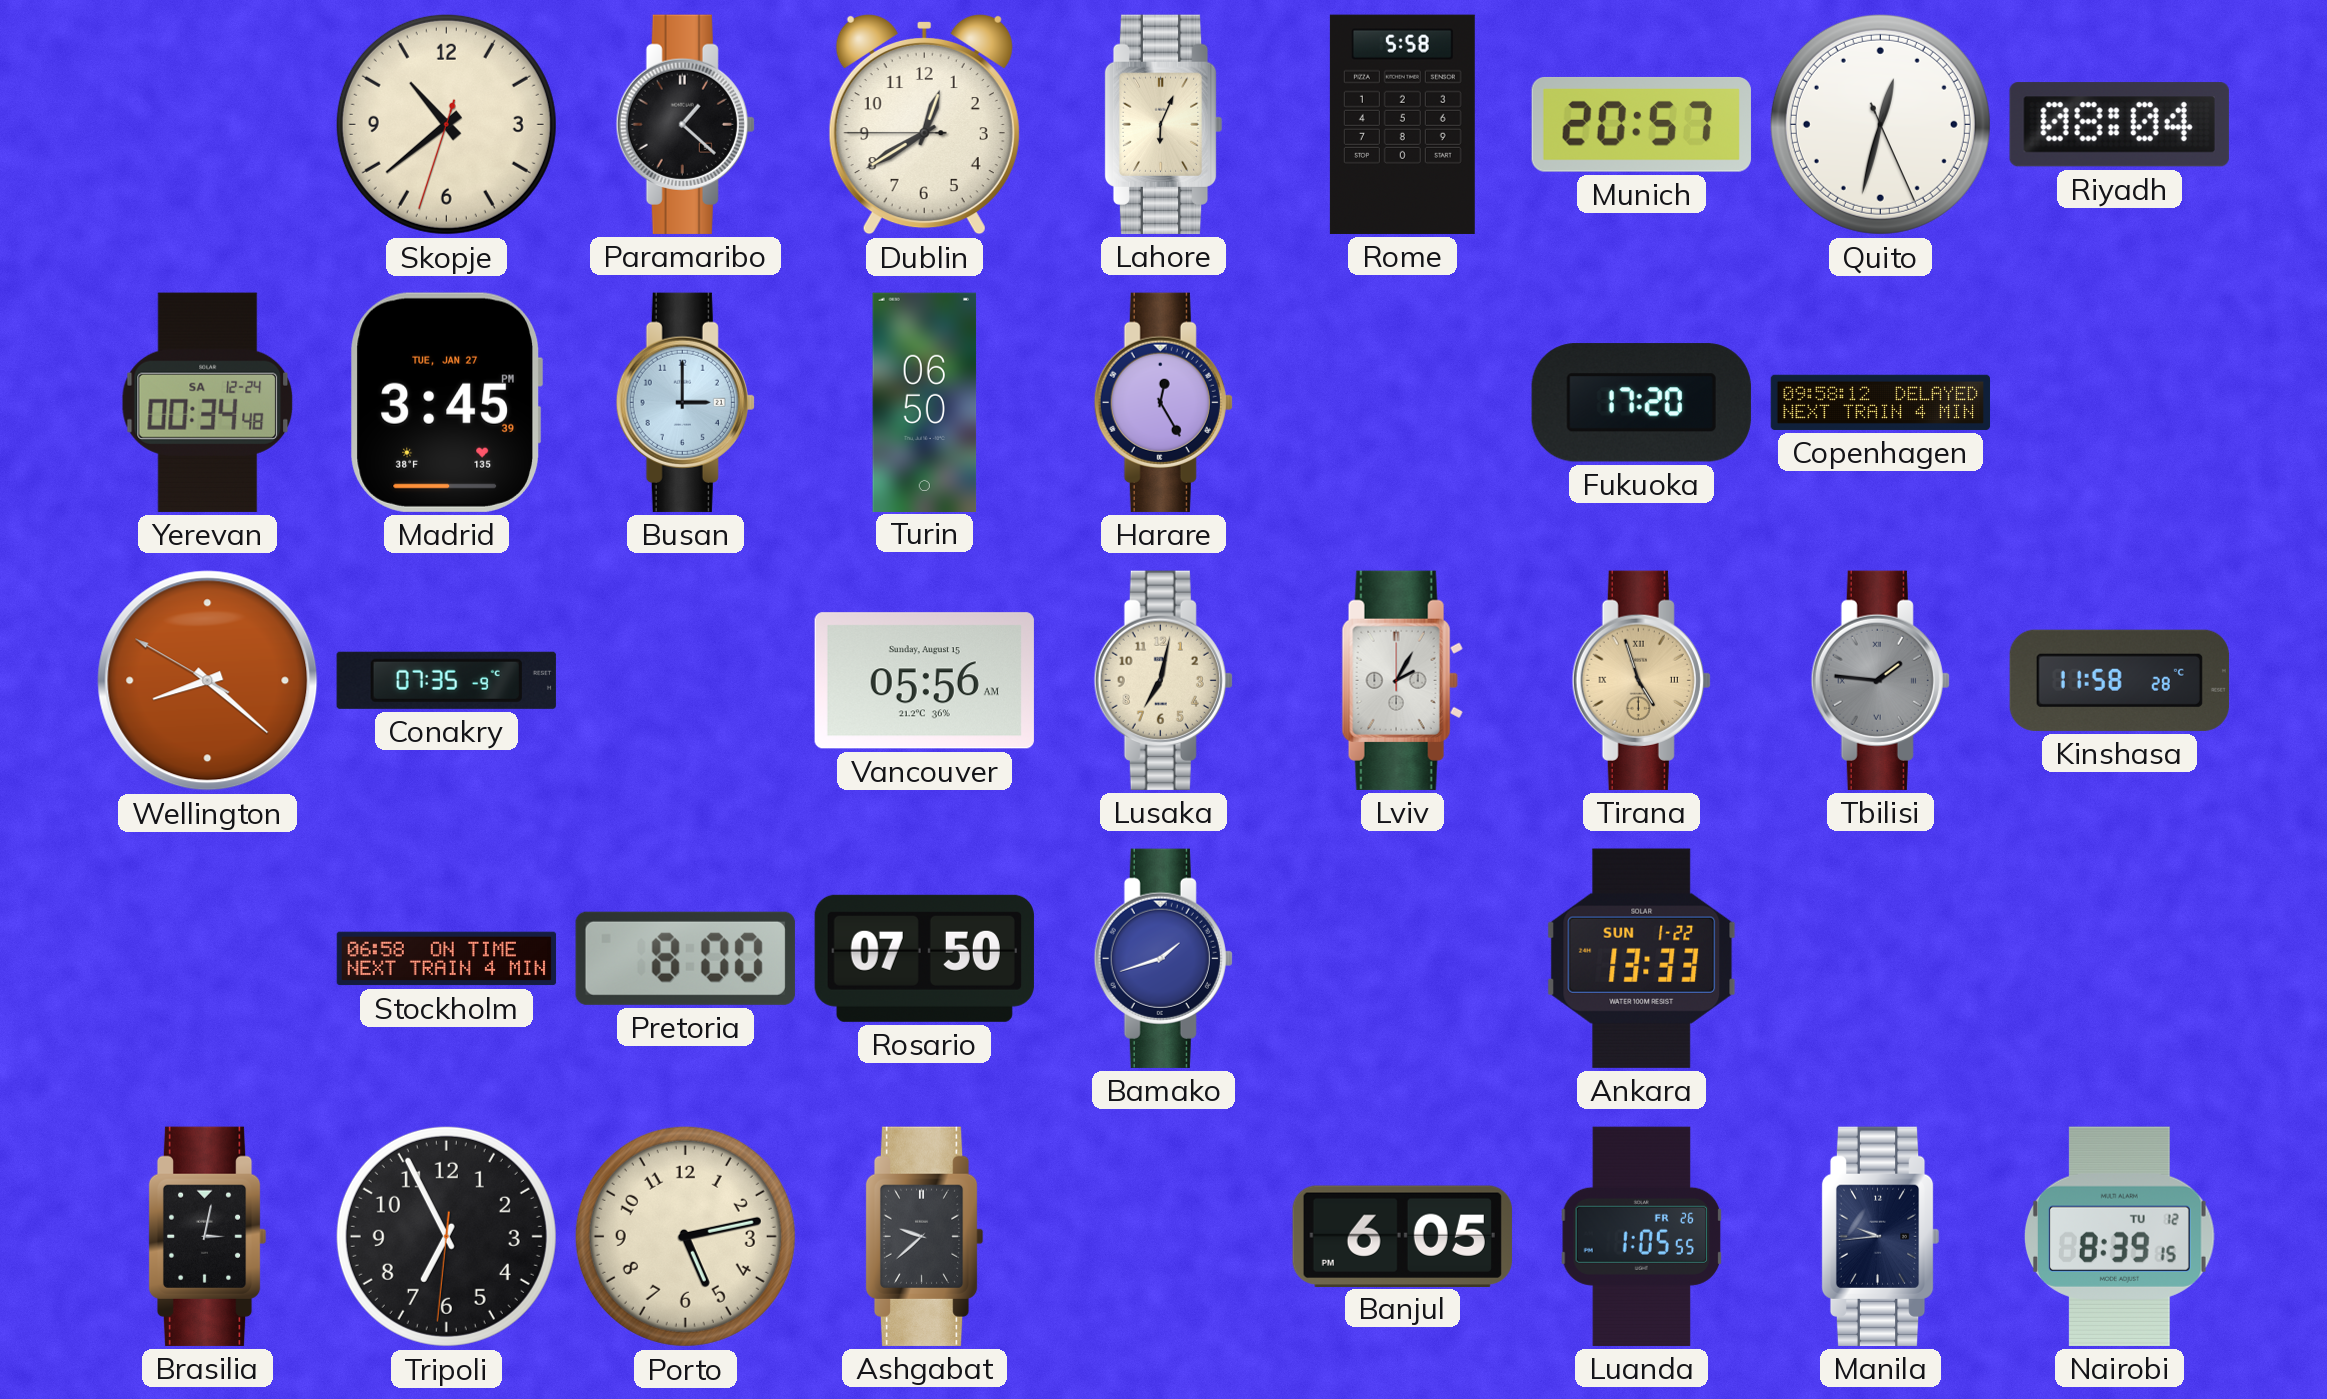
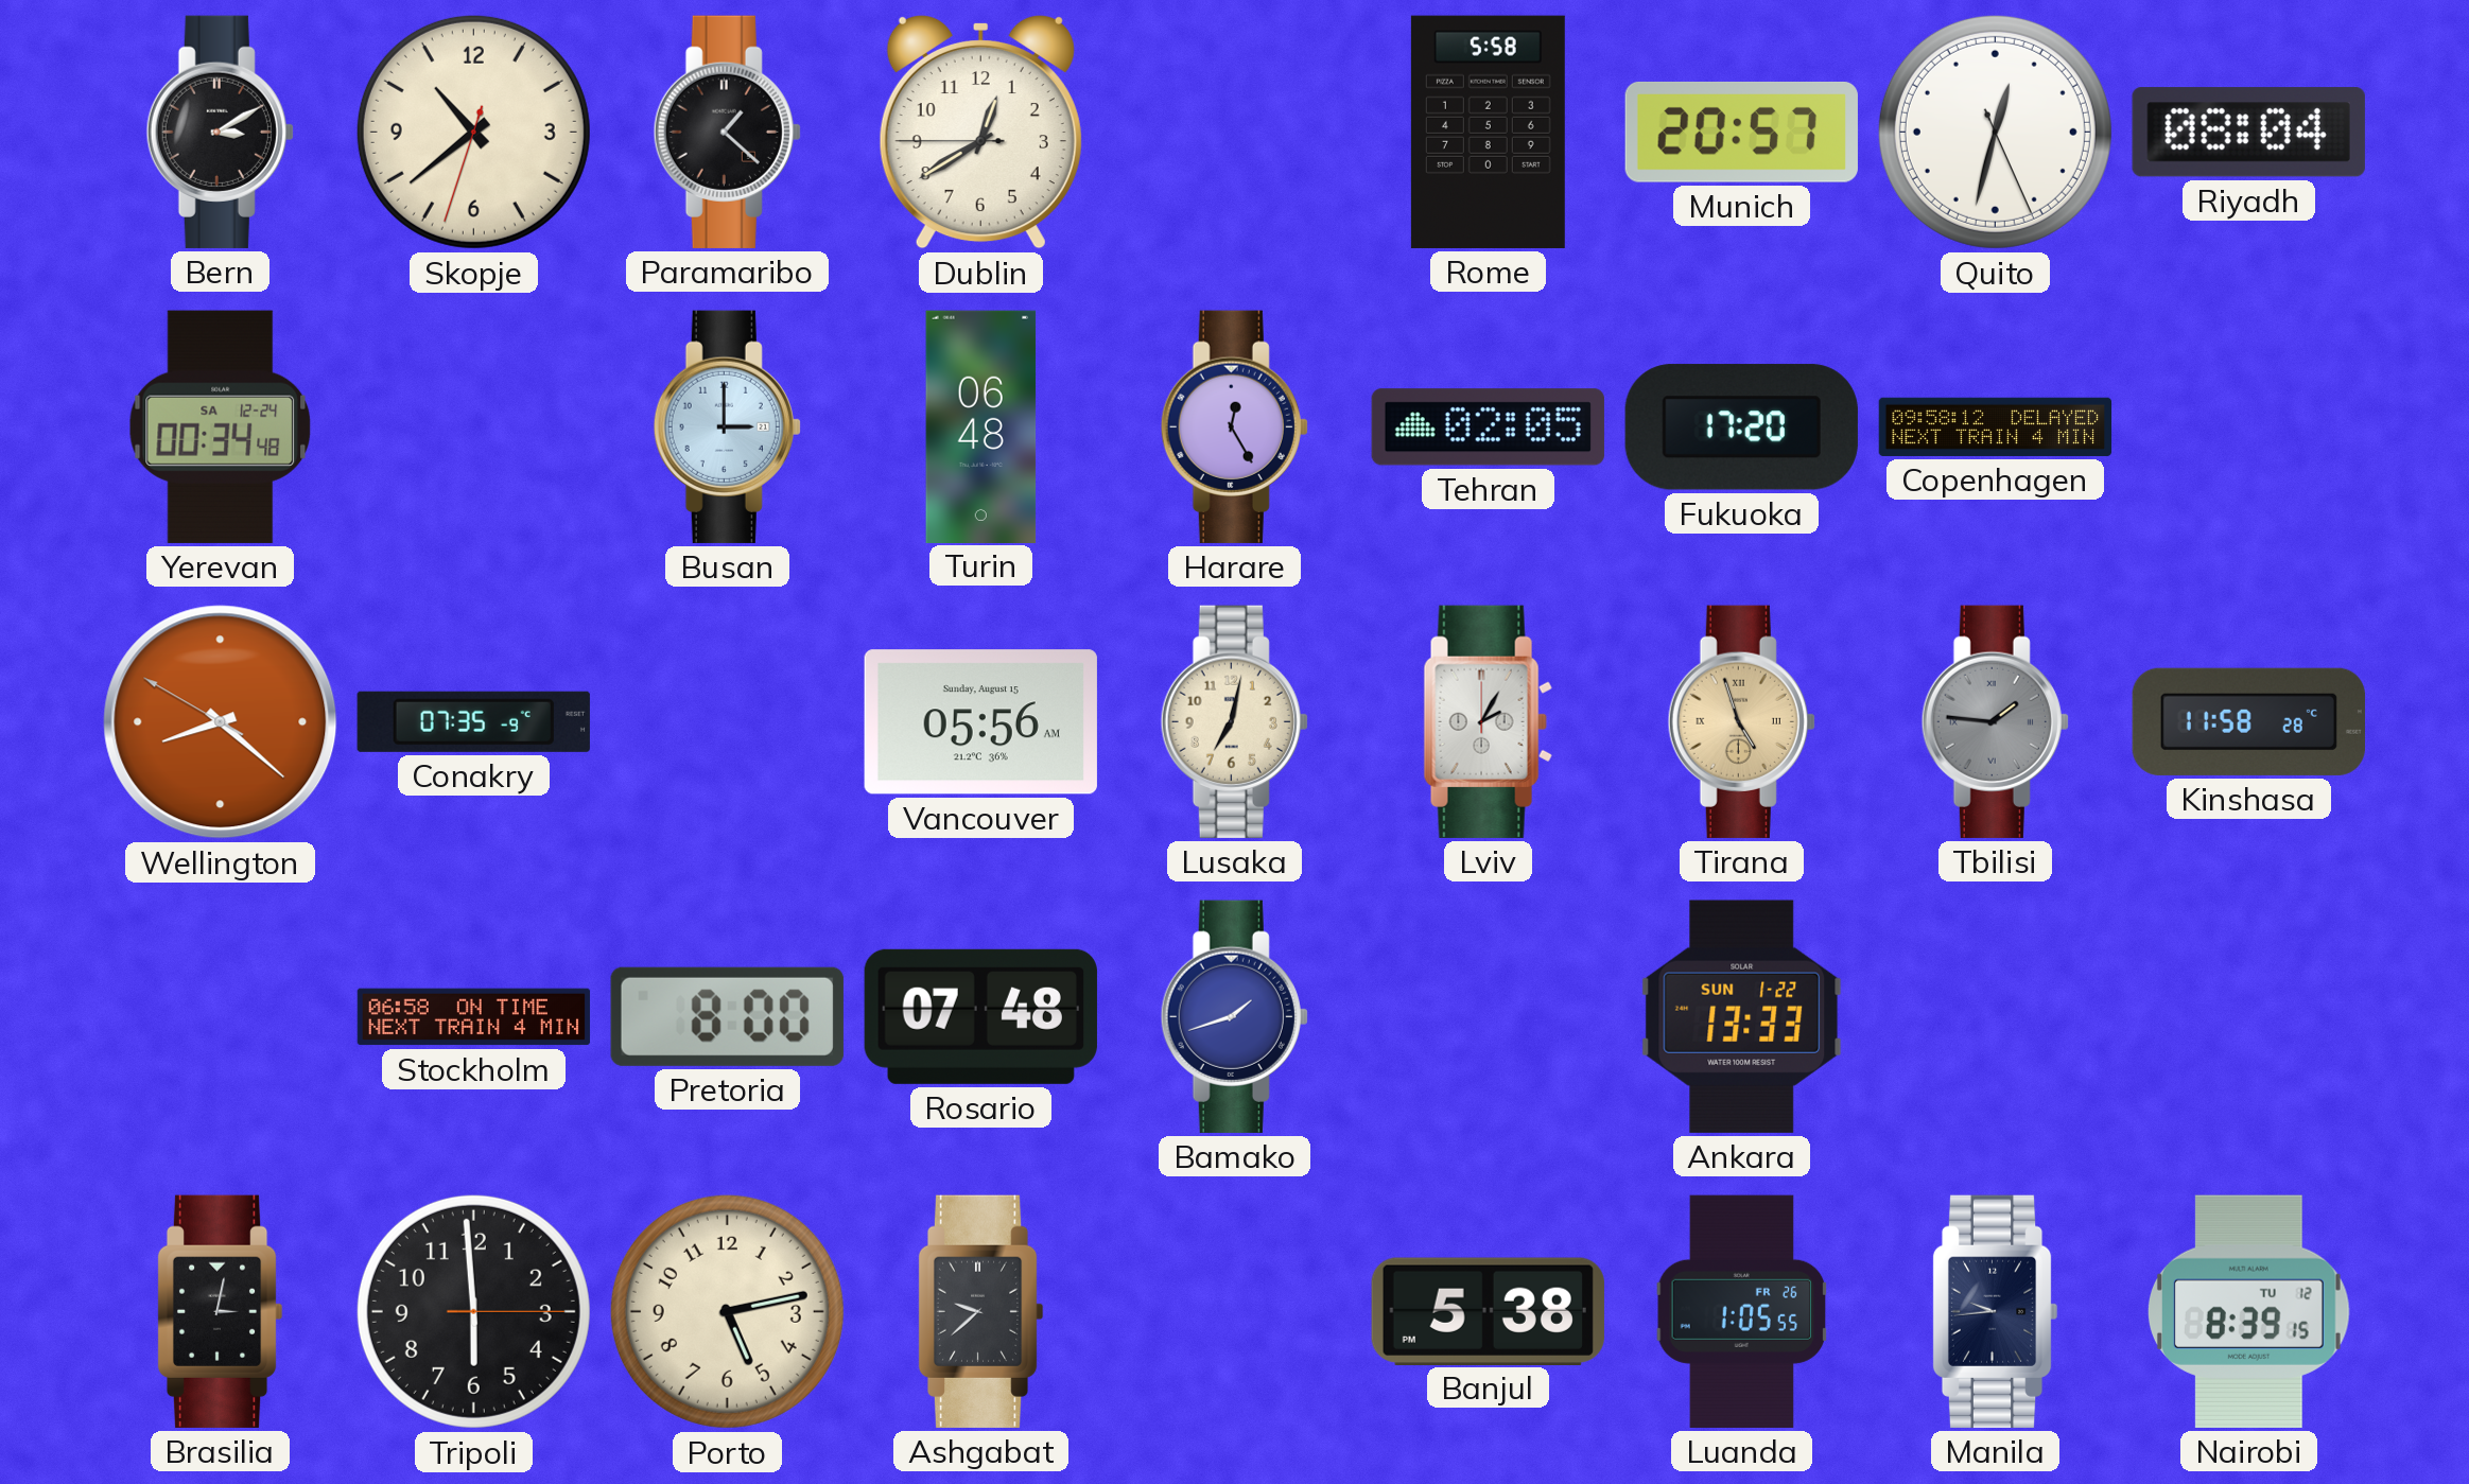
Bern: none -> 3:10 (220, 132)
Lahore: 6:04 -> none (1163, 124)
Madrid: 3:45 -> none (446, 402)
Turin: 06:50 -> 06:48 (981, 426)
Tehran: none -> 02:05 (1488, 427)
Rosario: 07:50 -> 07:48 (980, 1016)
Tripoli: 6:55 -> 5:59 (473, 1311)
Banjul: 6:05 -> 5:38 (1488, 1311)
